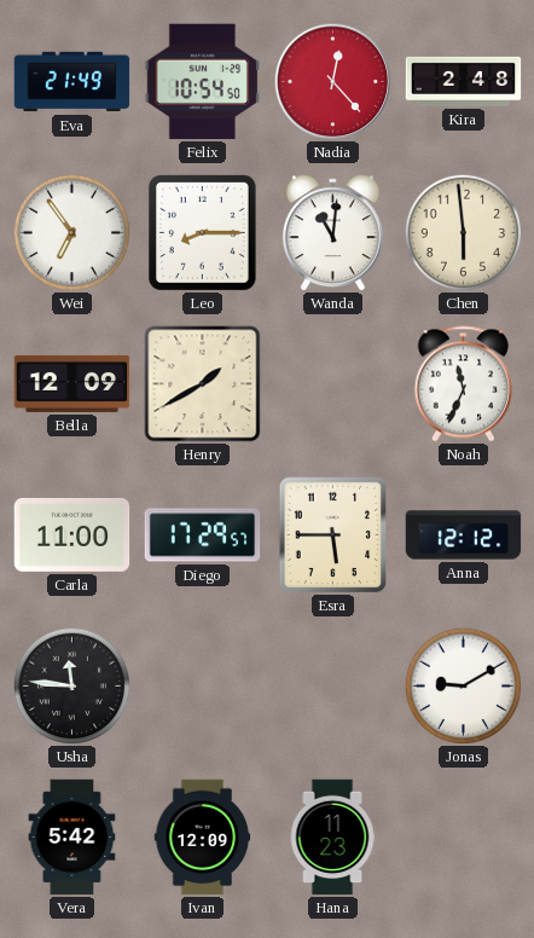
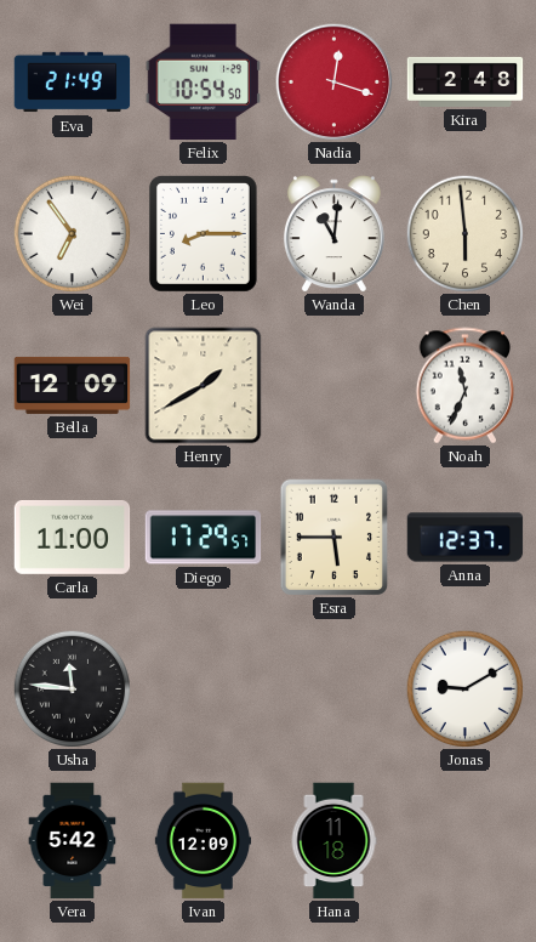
Nadia: 12:23 -> 12:18 (335, 83)
Anna: 12:12 -> 12:37 (466, 538)
Hana: 11:23 -> 11:18 (333, 841)
